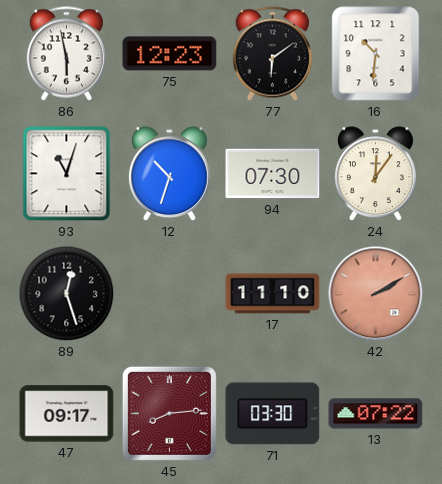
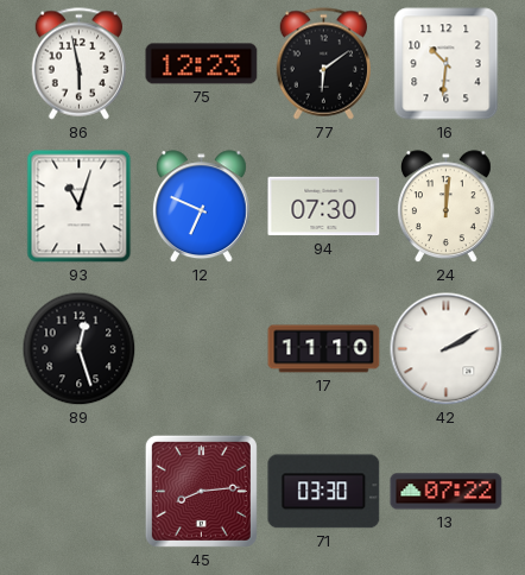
12: 10:33 -> 6:49 (201, 207)
24: 12:06 -> 12:01 (445, 207)
42 dial: salmon -> white (447, 349)
47: 09:17 -> none (67, 414)
